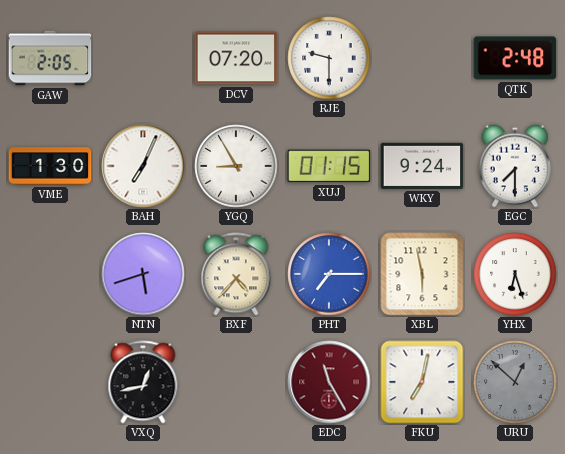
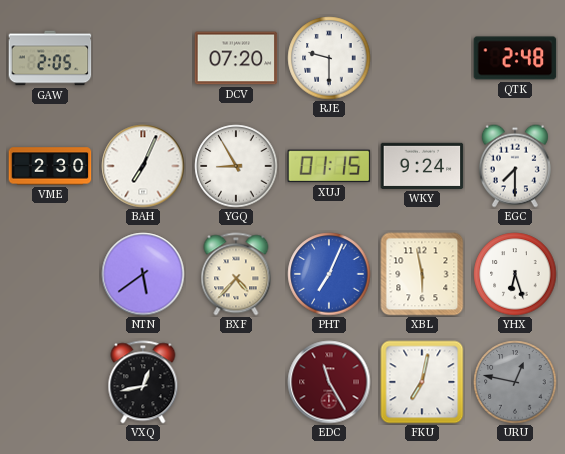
VME: 1:30 -> 2:30 (50, 166)
NTN: 5:42 -> 5:39 (143, 274)
PHT: 7:15 -> 7:04 (329, 274)
URU: 12:52 -> 12:47 (515, 382)
